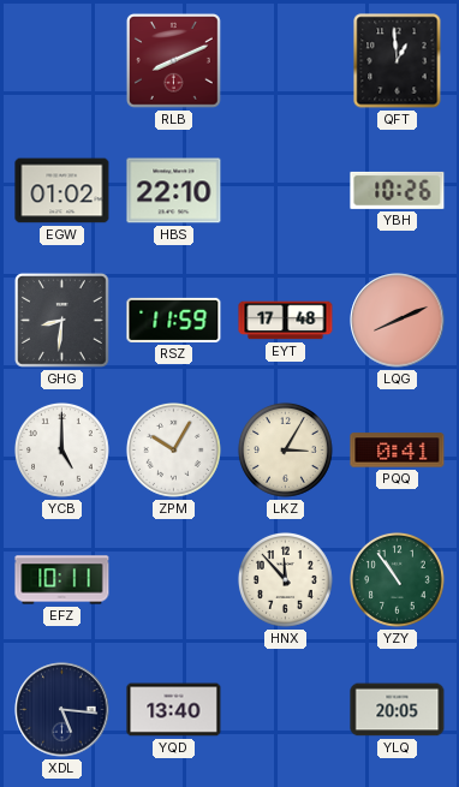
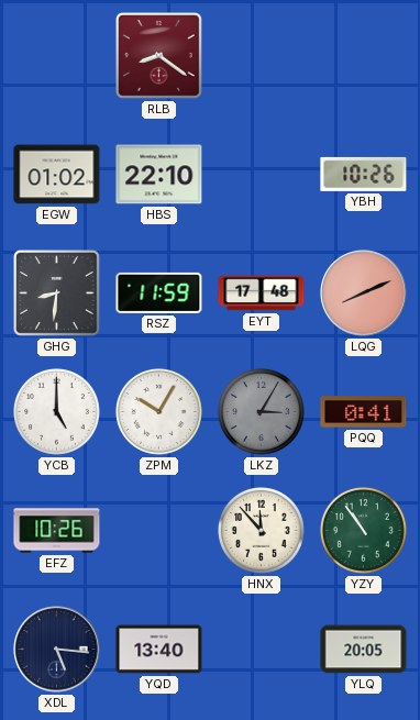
RLB: 8:11 -> 8:21 (158, 55)
QFT: 12:59 -> none (398, 61)
LKZ dial: cream -> grey (262, 412)
EFZ: 10:11 -> 10:26 (57, 531)
